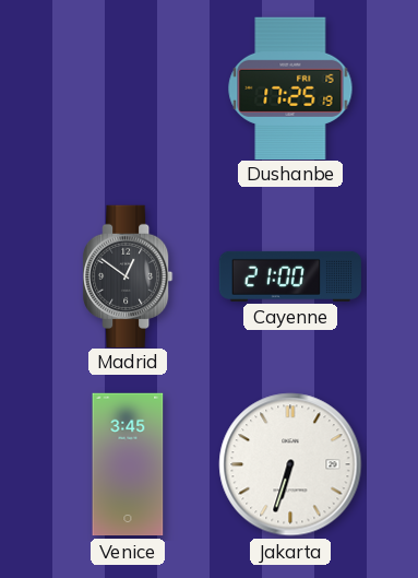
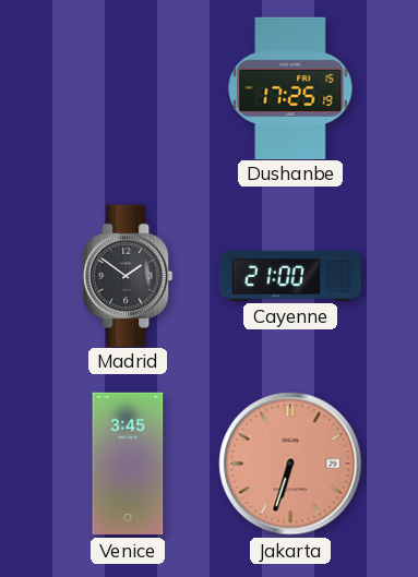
Madrid: 12:51 -> 1:51 (129, 275)
Jakarta dial: white -> salmon (290, 464)
